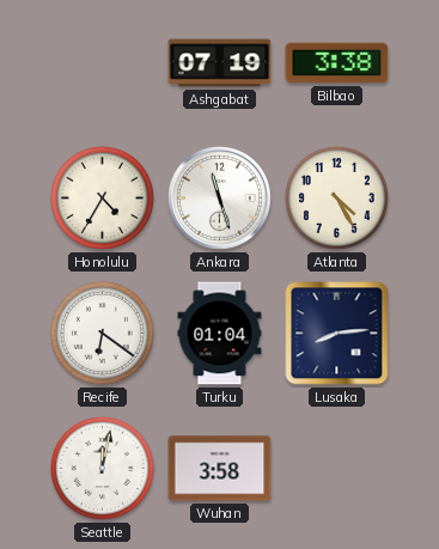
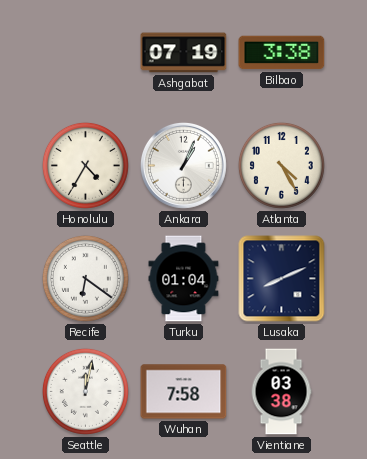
Ankara: 11:27 -> 1:04 (183, 165)
Lusaka: 8:14 -> 8:11 (282, 279)
Wuhan: 3:58 -> 7:58 (184, 392)
Vientiane: none -> 03:38 (281, 392)
